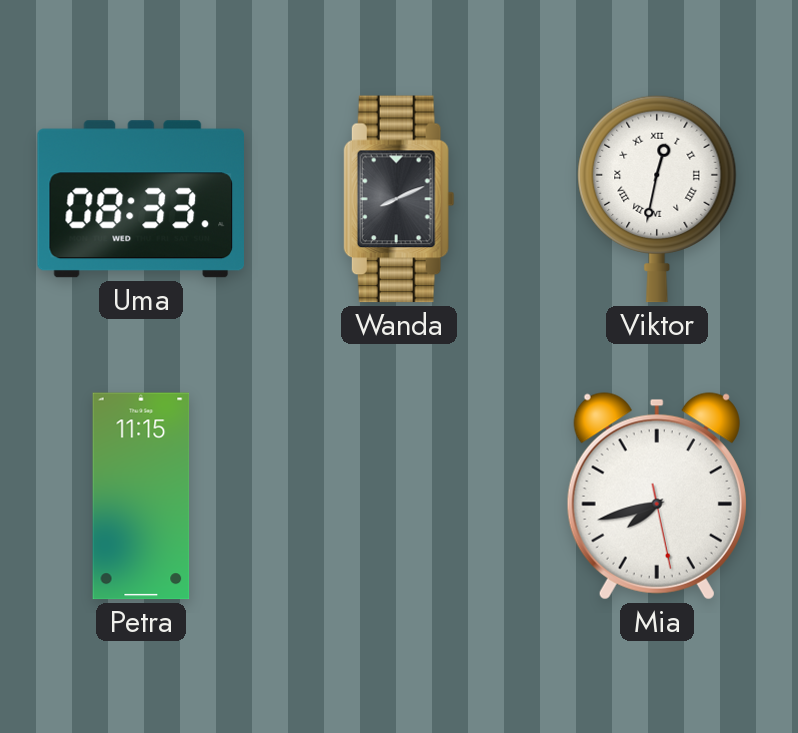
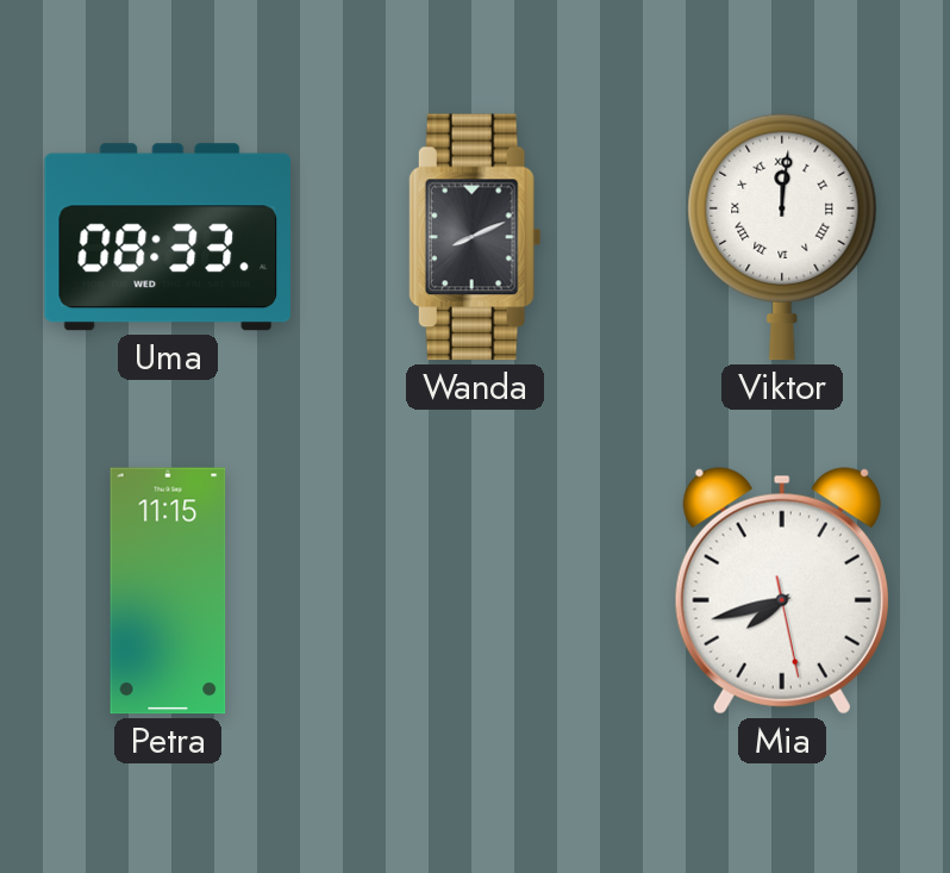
Viktor: 12:32 -> 12:01 (782, 237)
